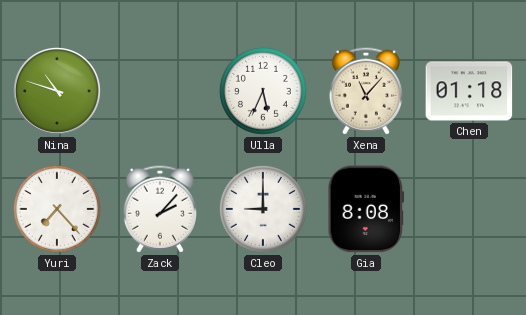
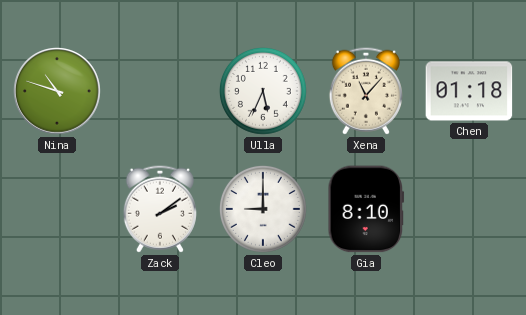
Yuri: 7:23 -> none (57, 209)
Zack: 2:07 -> 2:09 (160, 209)
Gia: 8:08 -> 8:10 (366, 209)
